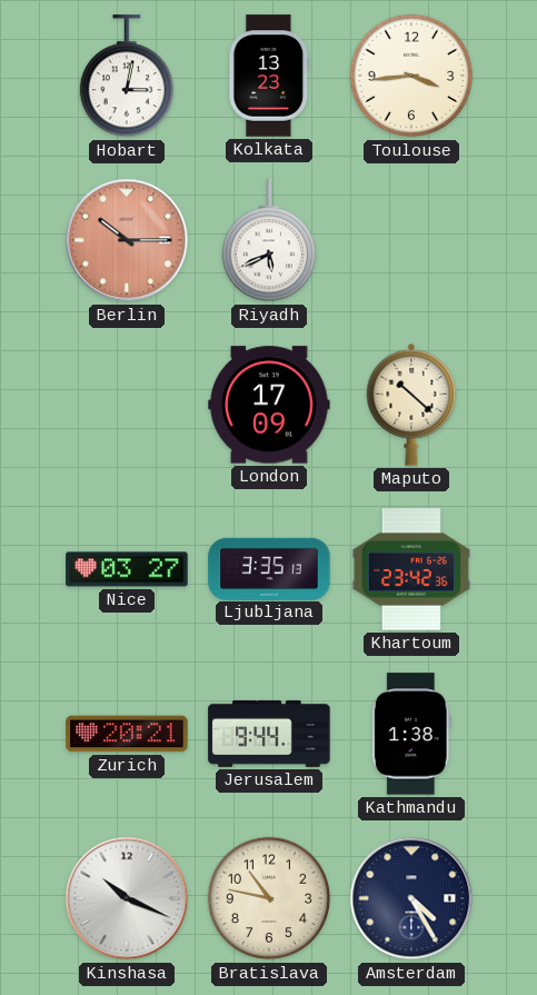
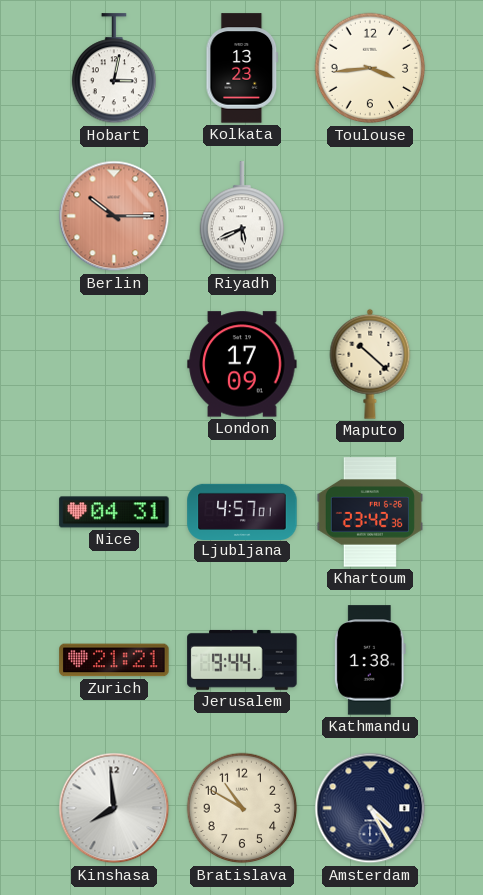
Nice: 03:27 -> 04:31 (114, 512)
Ljubljana: 3:35 -> 4:57 (242, 511)
Zurich: 20:21 -> 21:21 (114, 660)
Kinshasa: 10:19 -> 7:59 (114, 808)
Bratislava: 10:47 -> 10:50 (242, 808)
